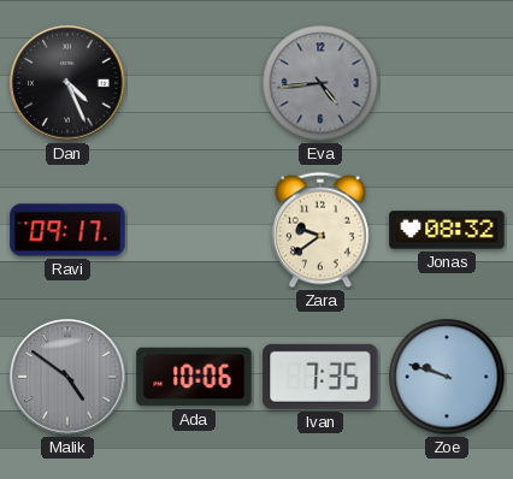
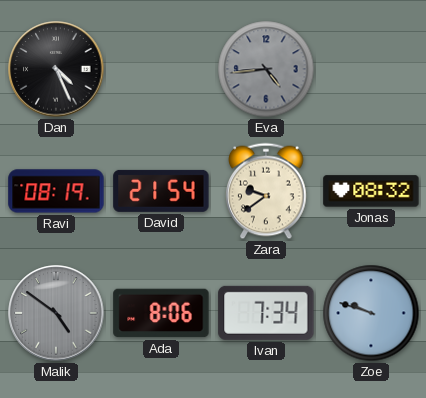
Ravi: 09:17 -> 08:19 (56, 191)
David: none -> 21:54 (161, 191)
Ada: 10:06 -> 8:06 (161, 313)
Ivan: 7:35 -> 7:34 (266, 313)
